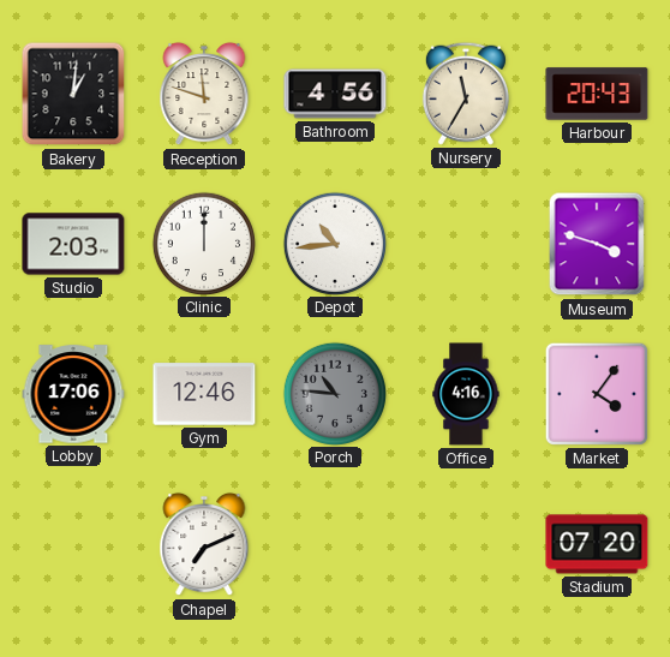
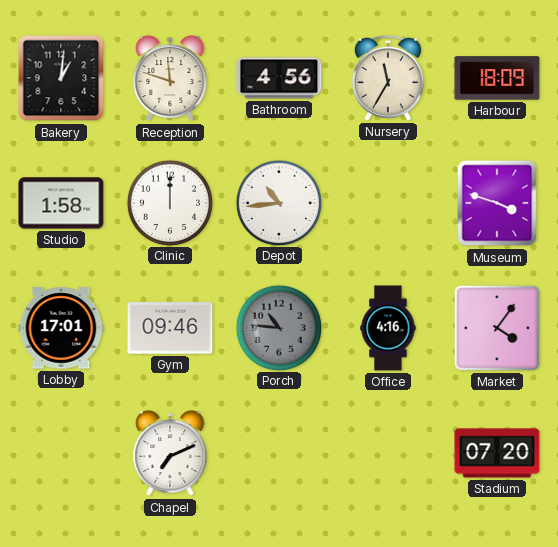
Harbour: 20:43 -> 18:09 (497, 78)
Studio: 2:03 -> 1:58 (61, 203)
Lobby: 17:06 -> 17:01 (61, 328)
Gym: 12:46 -> 09:46 (170, 328)
